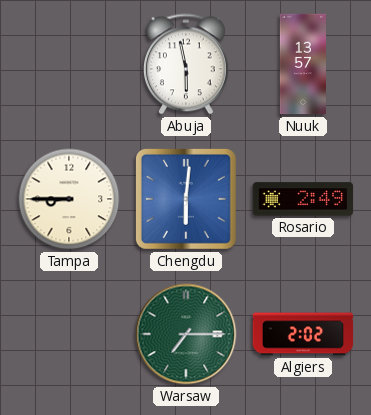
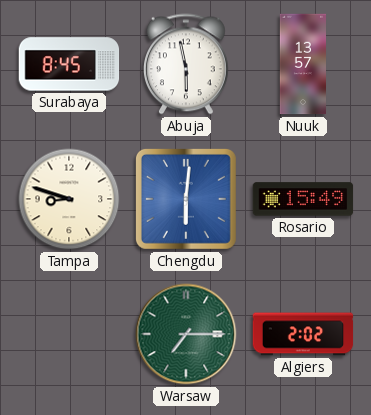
Surabaya: none -> 8:45 (69, 64)
Tampa: 8:45 -> 8:48 (69, 199)
Rosario: 2:49 -> 15:49 (303, 199)
